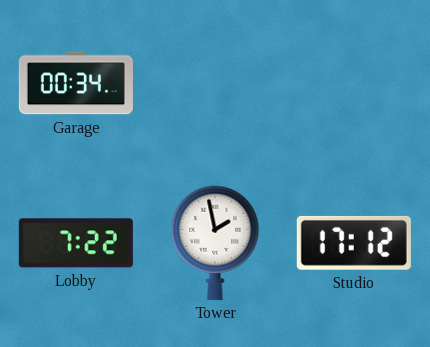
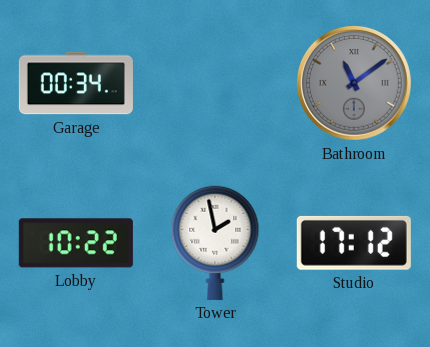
Bathroom: none -> 11:09 (355, 84)
Lobby: 7:22 -> 10:22 (76, 243)
